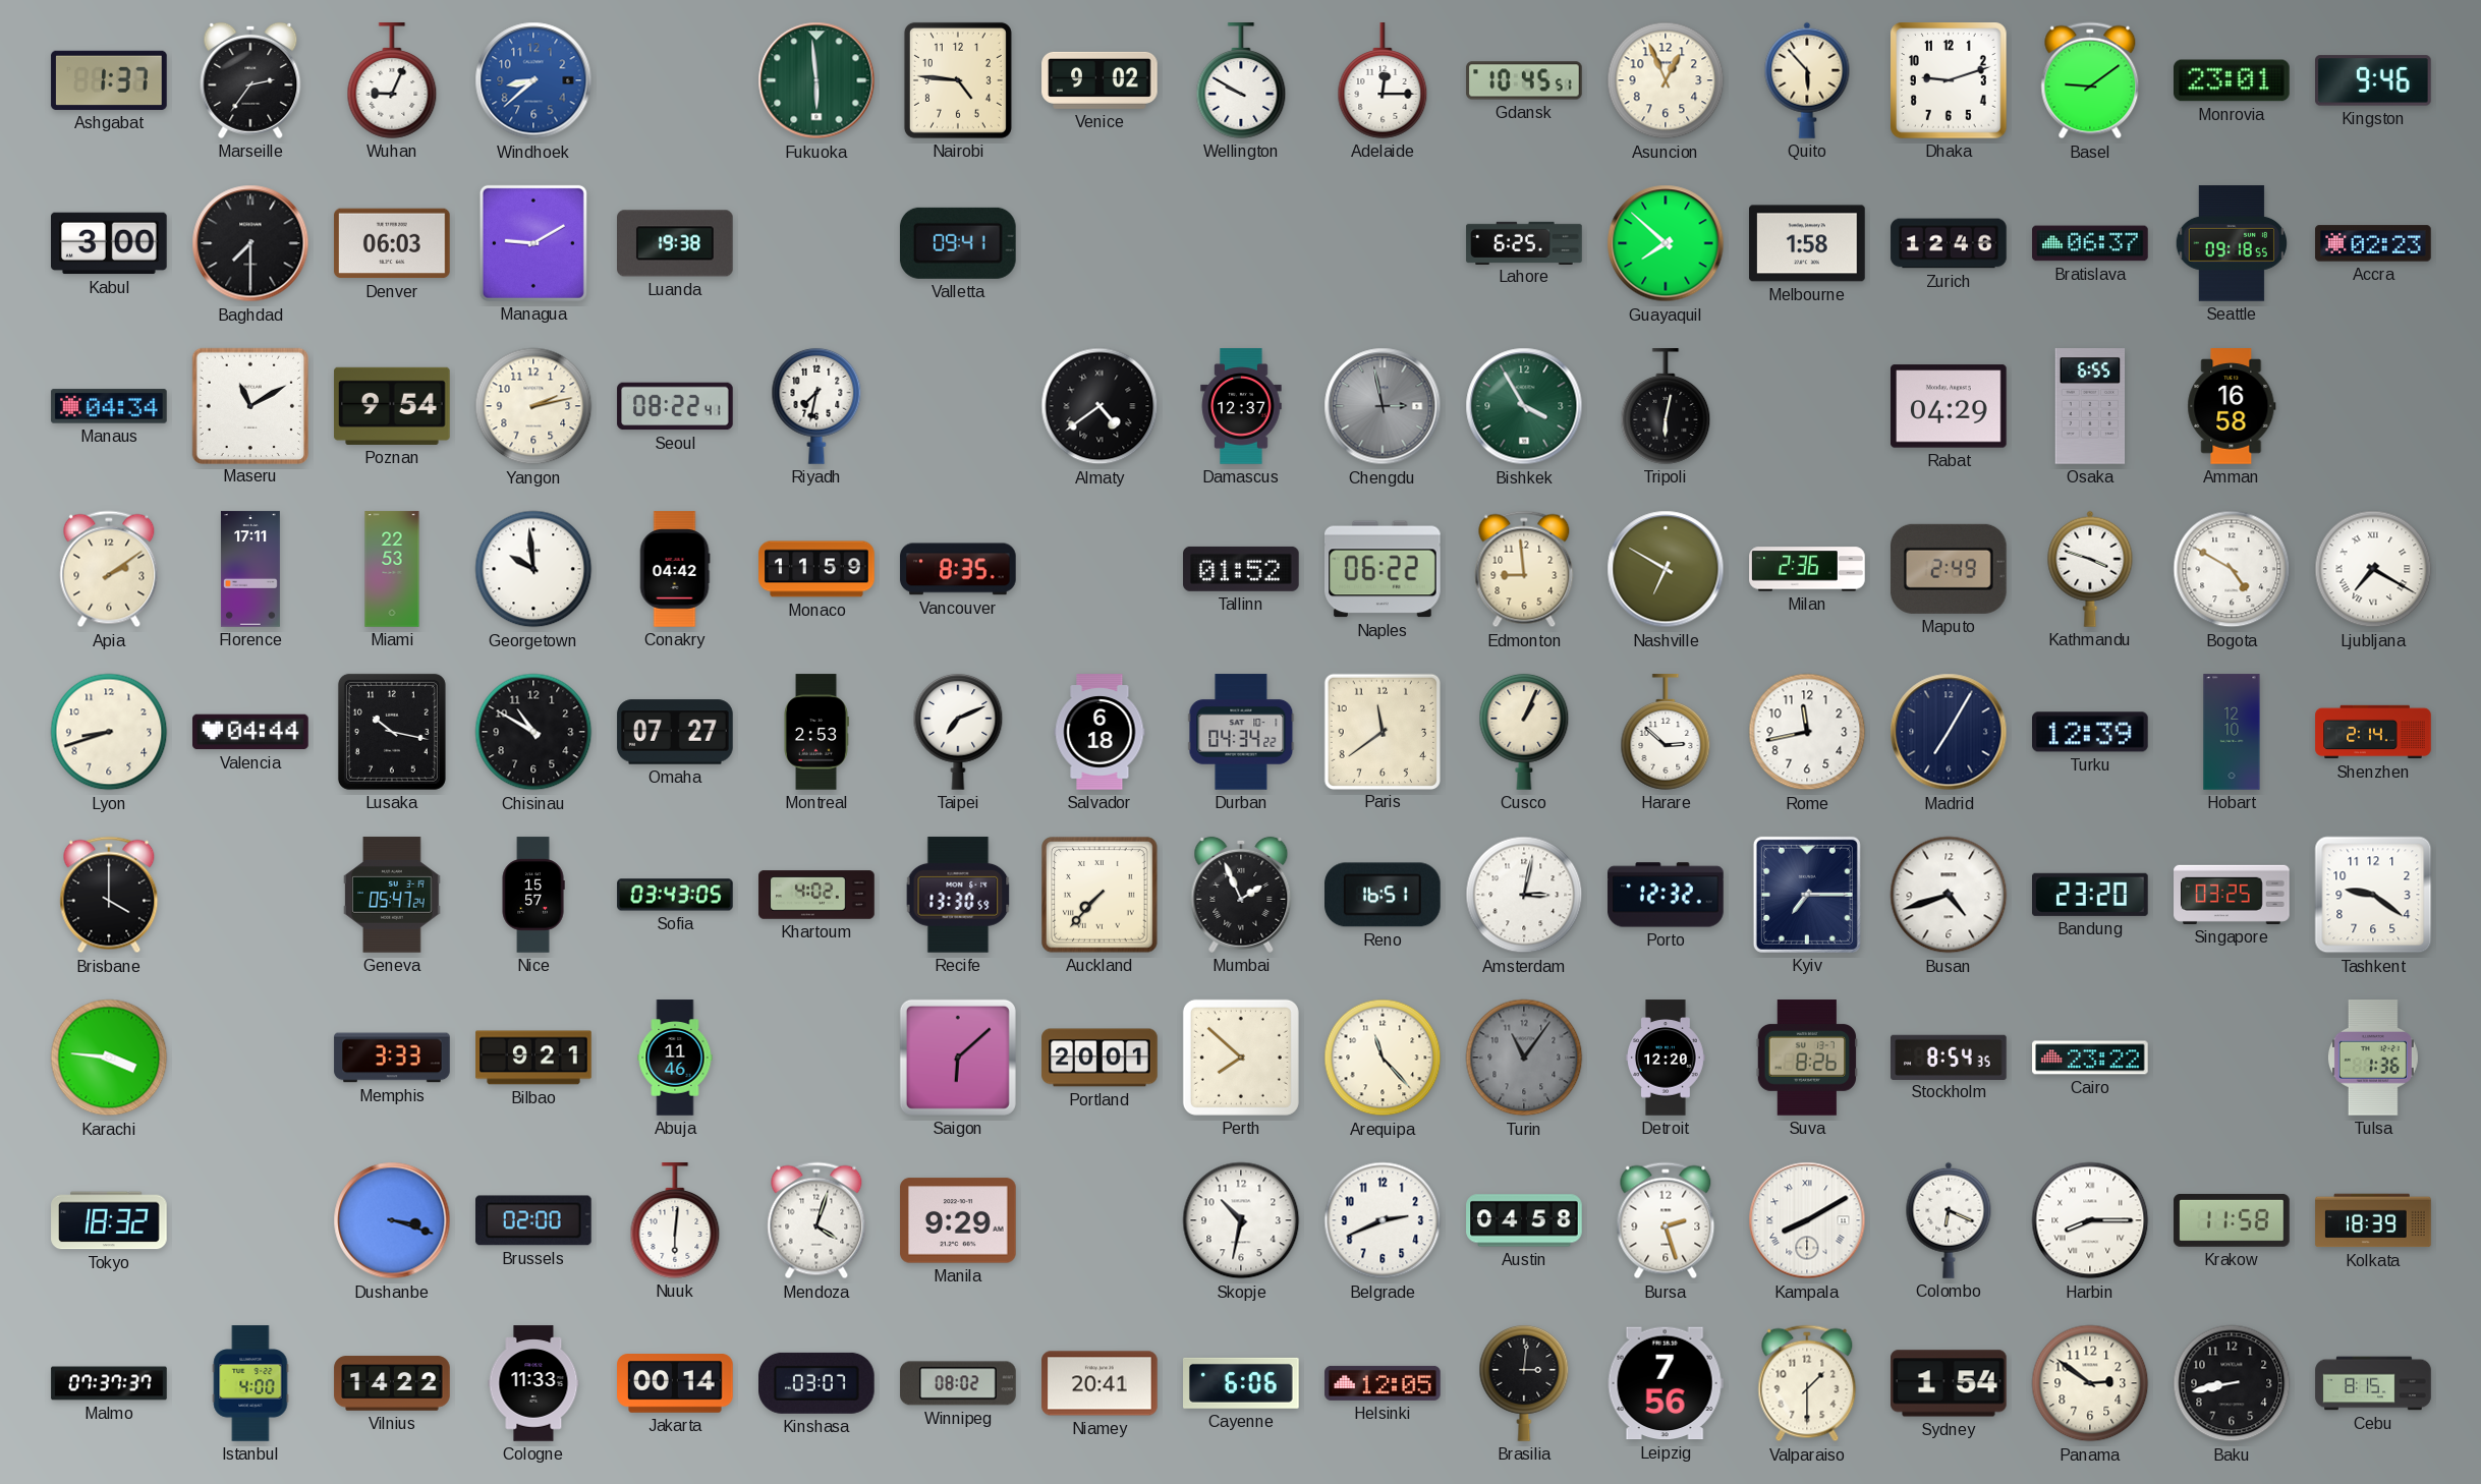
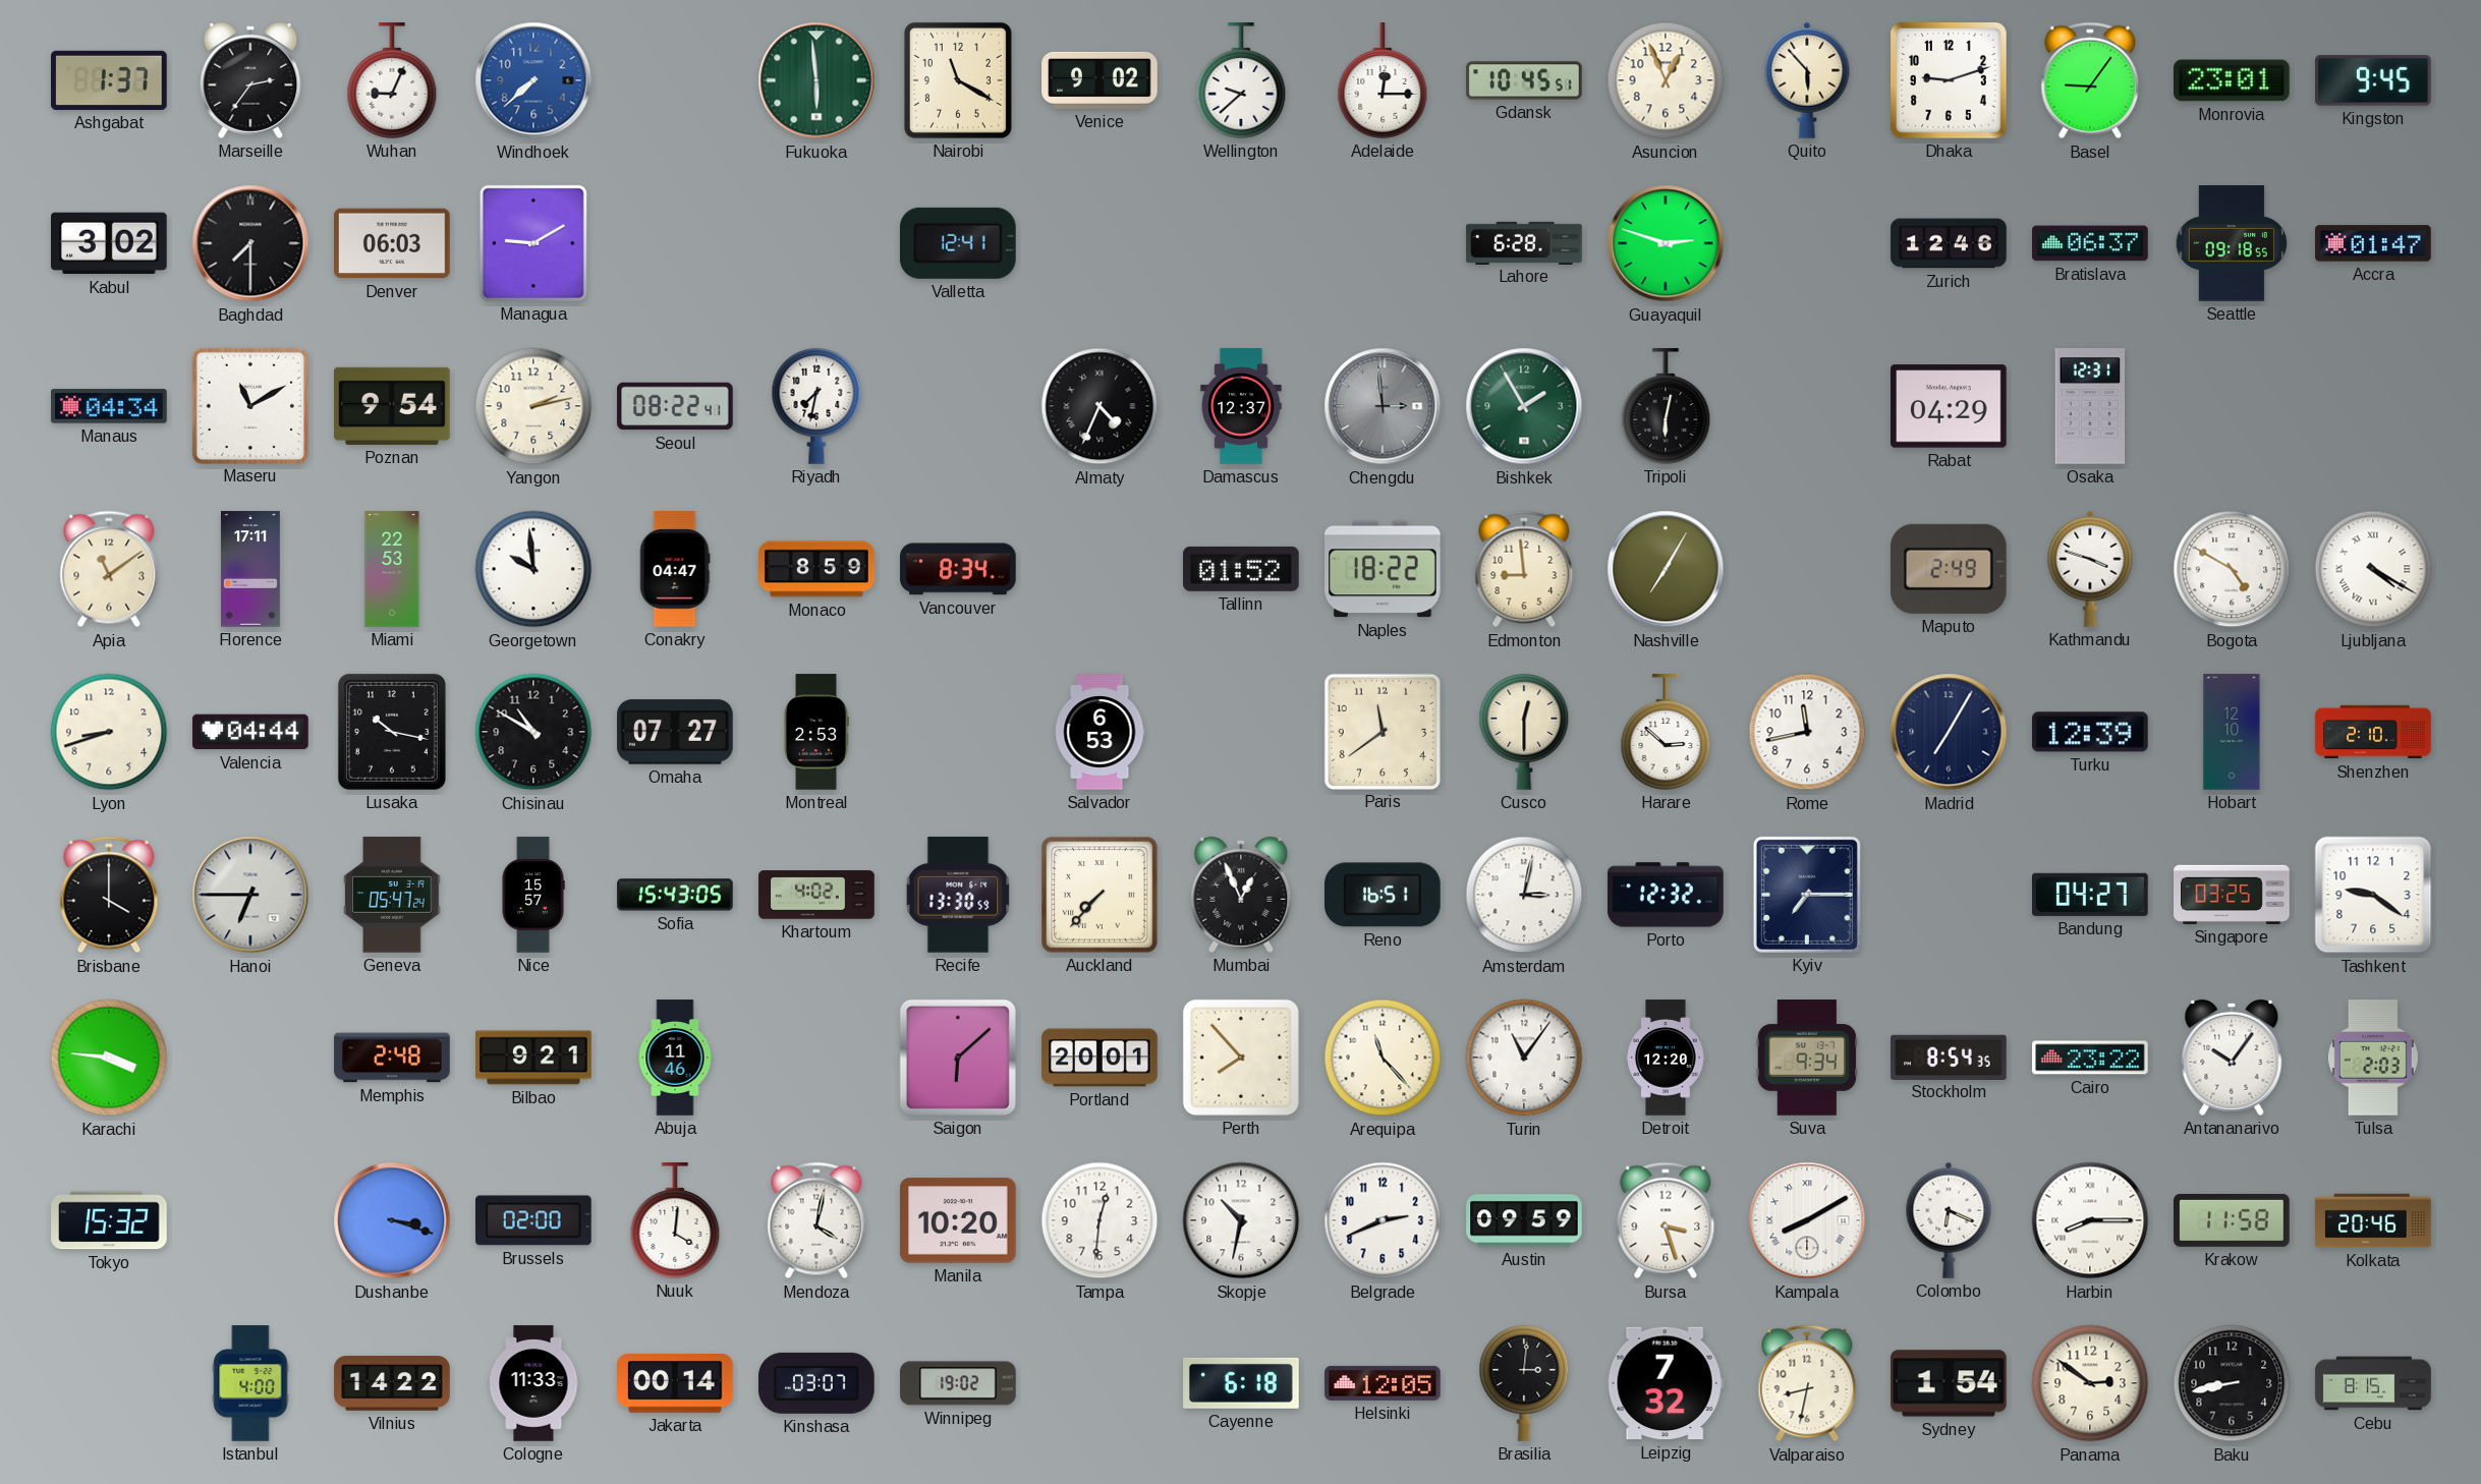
Windhoek: 8:38 -> 7:38 (533, 80)
Nairobi: 4:46 -> 11:20 (958, 80)
Wellington: 9:50 -> 9:38 (1241, 80)
Basel: 9:09 -> 9:06 (2090, 80)
Kingston: 9:46 -> 9:45 (2374, 80)
Kabul: 3:00 -> 3:02 (110, 243)
Luanda: 19:38 -> none (675, 243)
Valletta: 09:41 -> 12:41 (958, 243)
Lahore: 6:25 -> 6:28 (1524, 242)
Guayaquil: 7:52 -> 2:48 (1666, 243)
Melbourne: 1:58 -> none (1807, 243)
Accra: 02:23 -> 01:47 (2373, 243)
Almaty: 4:39 -> 4:34 (1099, 406)
Chengdu: 2:58 -> 2:59 (1383, 406)
Bishkek: 3:55 -> 1:55 (1524, 406)
Osaka: 6:55 -> 12:31 (2090, 406)
Amman: 16:58 -> none (2232, 406)
Apia: 2:09 -> 11:09 (109, 569)
Conakry: 04:42 -> 04:47 (675, 569)
Monaco: 11:59 -> 8:59 (816, 569)
Vancouver: 8:35 -> 8:34 (958, 569)
Naples: 06:22 -> 18:22 (1384, 569)
Nashville: 6:50 -> 7:05 (1666, 569)
Milan: 2:36 -> none (1807, 569)
Ljubljana: 7:20 -> 4:20 (2373, 569)
Taipei: 7:11 -> none (958, 732)
Salvador: 6:18 -> 6:53 (1099, 732)
Durban: 04:34 -> none (1241, 732)
Cusco: 1:04 -> 12:30 (1524, 732)
Shenzhen: 2:14 -> 2:10 (2373, 732)
Hanoi: none -> 6:45 (250, 895)
Sofia: 03:43 -> 15:43 (675, 895)
Mumbai: 1:56 -> 12:56 (1241, 895)
Busan: 4:42 -> none (1949, 895)
Bandung: 23:20 -> 04:27 (2091, 895)
Memphis: 3:33 -> 2:48 (392, 1058)
Perth: 7:52 -> 7:53 (1241, 1058)
Turin dial: grey -> white (1524, 1058)
Suva: 8:26 -> 9:34 (1807, 1058)
Antananarivo: none -> 10:06 (2232, 1058)
Tulsa: 1:36 -> 2:03 (2373, 1058)
Tokyo: 18:32 -> 15:32 (109, 1220)
Nuuk: 6:01 -> 4:01 (675, 1220)
Mendoza: 4:03 -> 4:02 (816, 1220)
Manila: 9:29 -> 10:20 (958, 1220)
Tampa: none -> 12:31 (1099, 1220)
Austin: 04:58 -> 09:59 (1524, 1220)
Bursa: 2:27 -> 3:27 (1666, 1220)
Kolkata: 18:39 -> 20:46 (2373, 1220)
Malmo: 07:37 -> none (109, 1383)
Winnipeg: 08:02 -> 19:02 (958, 1383)
Niamey: 20:41 -> none (1099, 1383)
Cayenne: 6:06 -> 6:18 (1242, 1383)
Leipzig: 7:56 -> 7:32 (1666, 1383)
Valparaiso: 1:30 -> 8:32 (1807, 1383)
